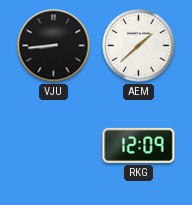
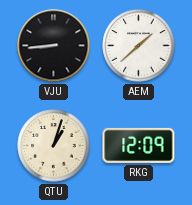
QTU: none -> 1:03 (54, 146)
